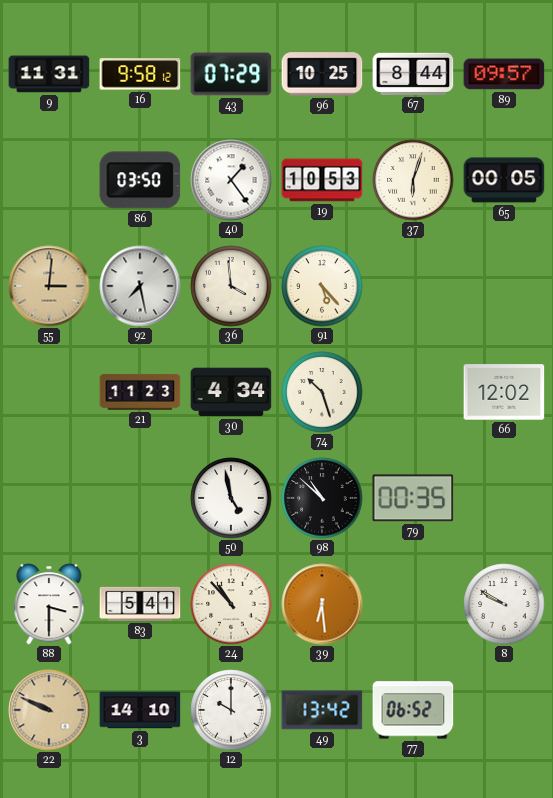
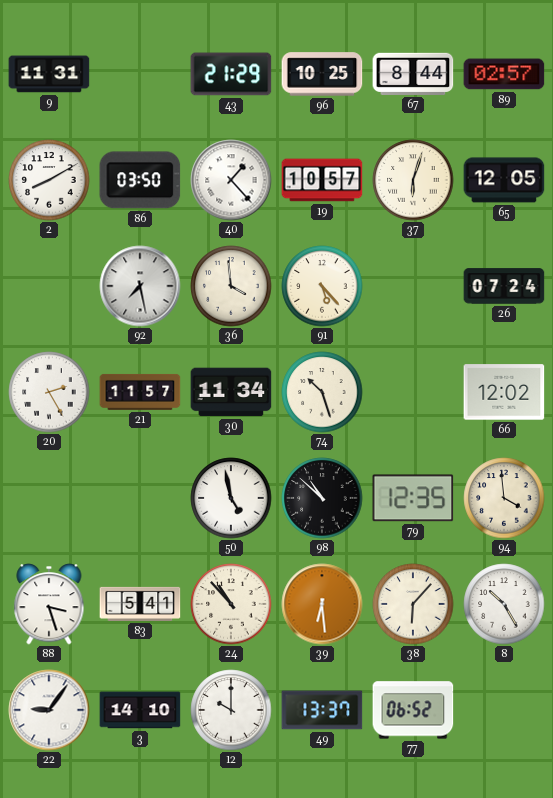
16: 9:58 -> none (140, 74)
43: 07:29 -> 21:29 (231, 74)
89: 09:57 -> 02:57 (504, 74)
2: none -> 8:10 (49, 180)
40: 1:24 -> 1:23 (231, 180)
19: 10:53 -> 10:57 (322, 180)
65: 00:05 -> 12:05 (504, 180)
55: 3:01 -> none (49, 286)
26: none -> 07:24 (504, 286)
20: none -> 2:25 (49, 392)
21: 11:23 -> 11:57 (140, 392)
30: 4:34 -> 11:34 (231, 392)
79: 00:35 -> 12:35 (413, 498)
94: none -> 3:59 (504, 498)
88: 3:30 -> 3:27 (49, 604)
38: none -> 6:07 (413, 604)
8: 9:50 -> 10:25 (504, 604)
22: 9:49 -> 9:06 (49, 710)
22 dial: champagne -> white (49, 710)
49: 13:42 -> 13:37 (322, 710)
